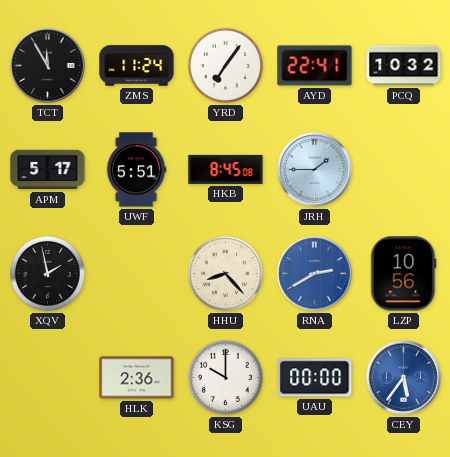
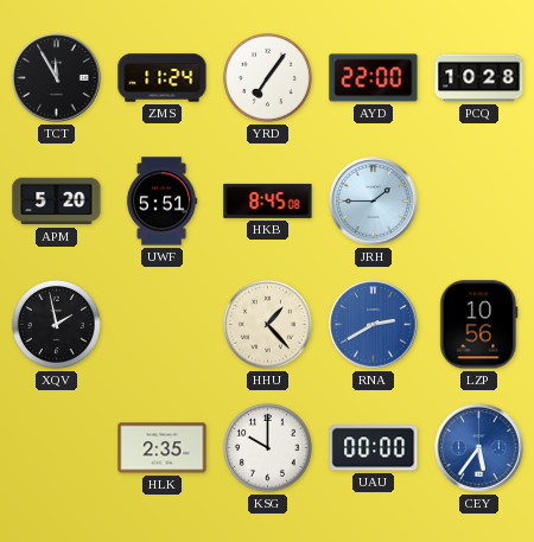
AYD: 22:41 -> 22:00 (374, 78)
PCQ: 10:32 -> 10:28 (479, 78)
APM: 5:17 -> 5:20 (57, 202)
HHU: 8:23 -> 1:23 (267, 324)
HLK: 2:36 -> 2:35 (163, 448)
